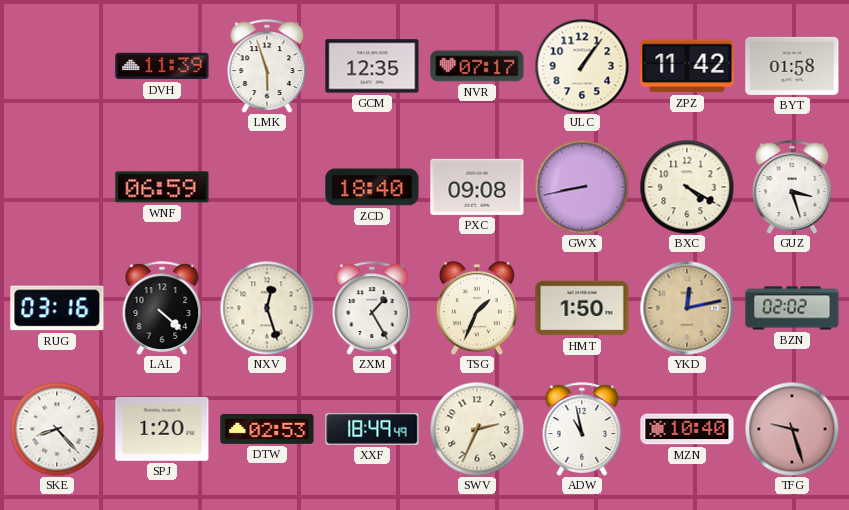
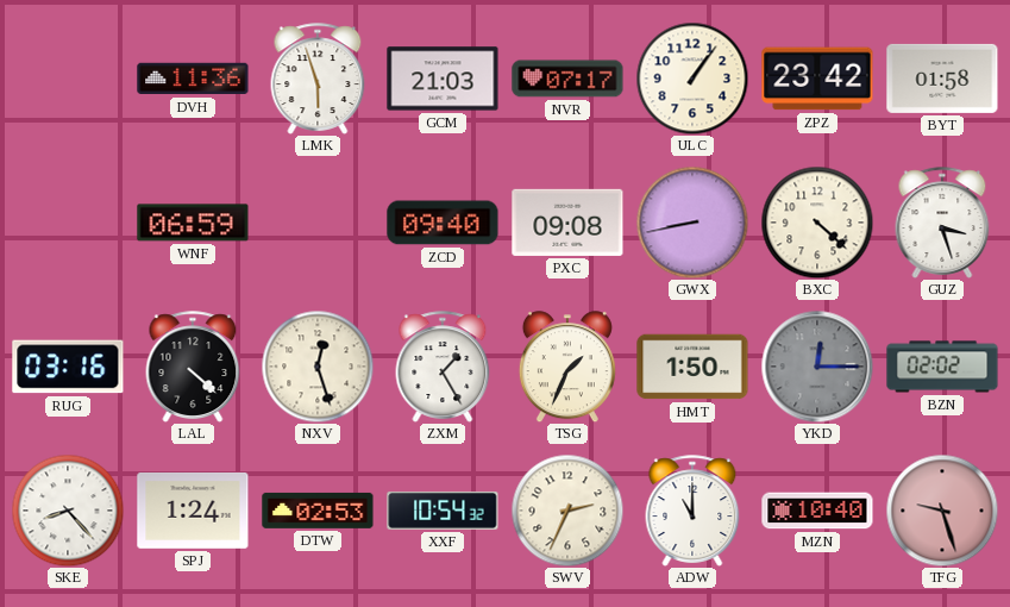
DVH: 11:39 -> 11:36 (193, 79)
GCM: 12:35 -> 21:03 (443, 79)
ZPZ: 11:42 -> 23:42 (817, 79)
ZCD: 18:40 -> 09:40 (443, 223)
BXC: 4:20 -> 4:22 (817, 223)
YKD: 12:13 -> 12:15 (817, 367)
YKD dial: champagne -> grey (817, 367)
SPJ: 1:20 -> 1:24 (193, 511)
XXF: 18:49 -> 10:54 (443, 511)
ADW: 10:58 -> 11:00 (692, 511)
